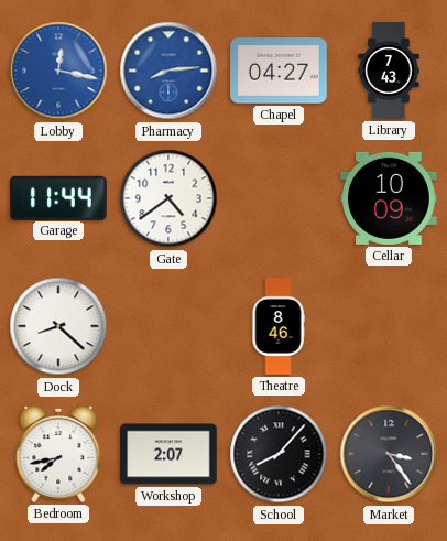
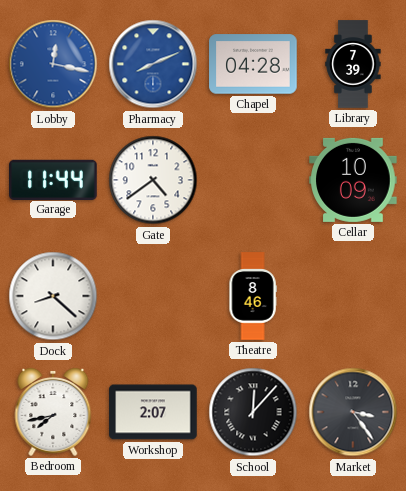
Pharmacy: 8:14 -> 8:11 (153, 64)
Chapel: 04:27 -> 04:28 (253, 64)
Library: 7:43 -> 7:39 (353, 64)
School: 8:07 -> 12:07 (253, 412)
